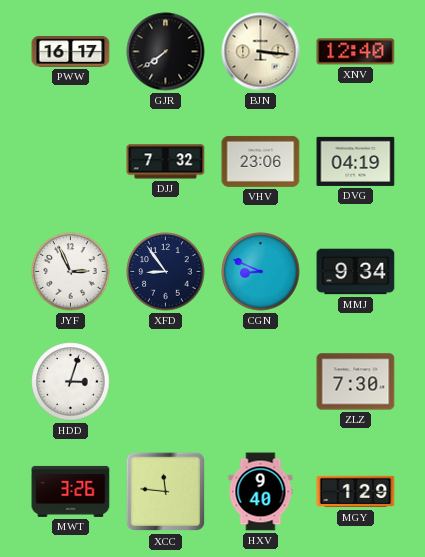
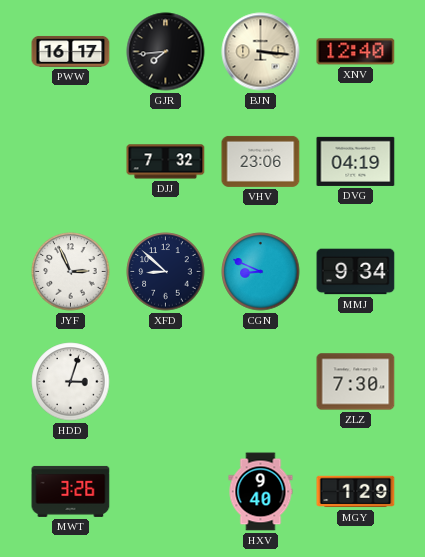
GJR: 7:39 -> 7:44 (166, 52)
XFD: 8:54 -> 8:52 (166, 272)
XCC: 11:46 -> none (165, 492)
